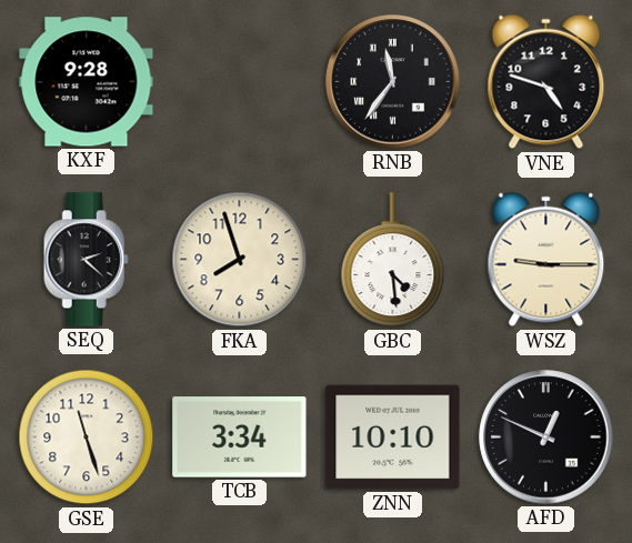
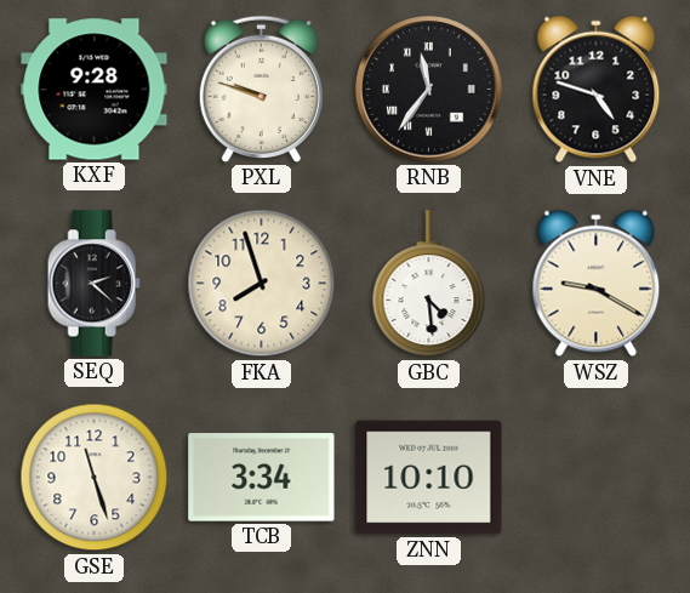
PXL: none -> 9:48 (261, 89)
WSZ: 9:15 -> 9:20 (597, 284)
AFD: 12:49 -> none (546, 438)
